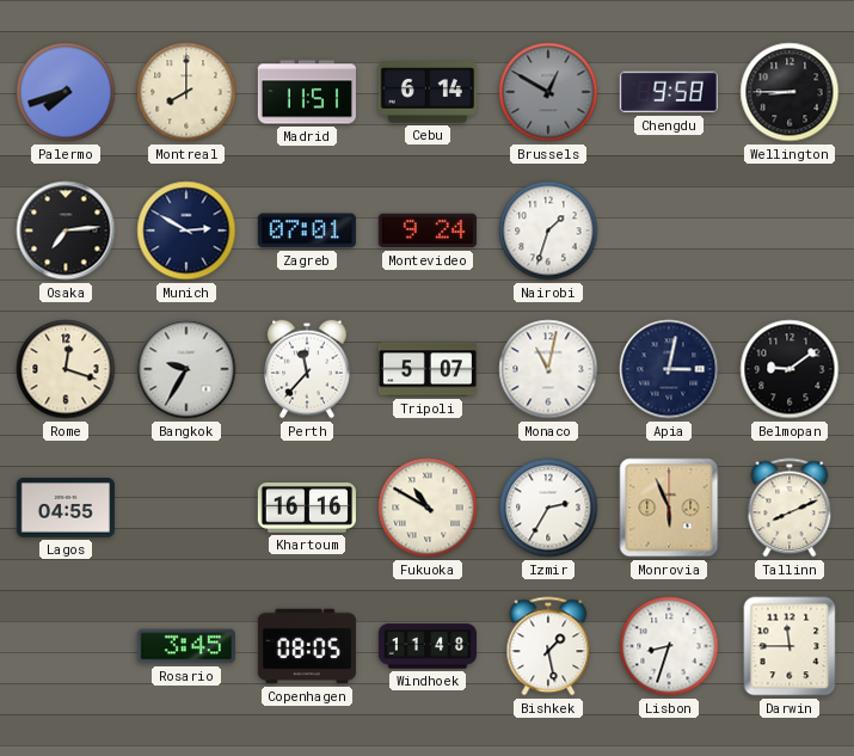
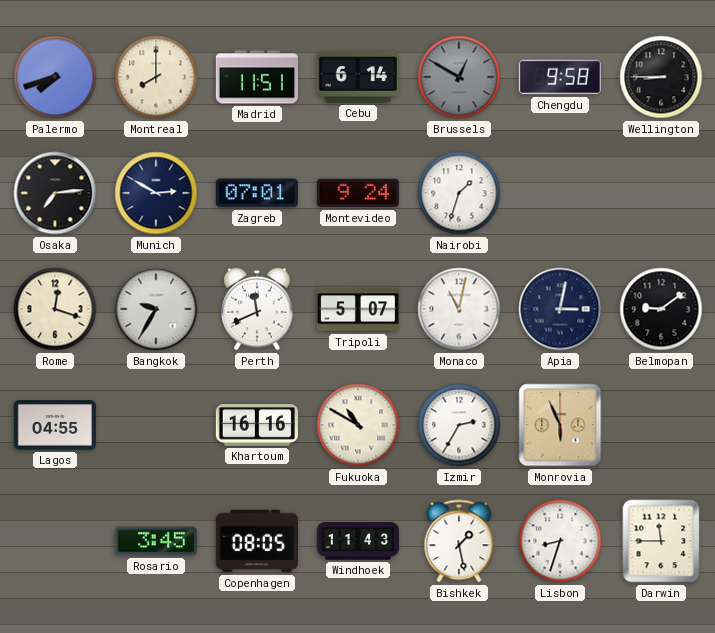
Perth: 11:37 -> 11:41 (257, 309)
Tallinn: 8:11 -> none (790, 508)
Windhoek: 11:48 -> 11:43 (357, 541)
